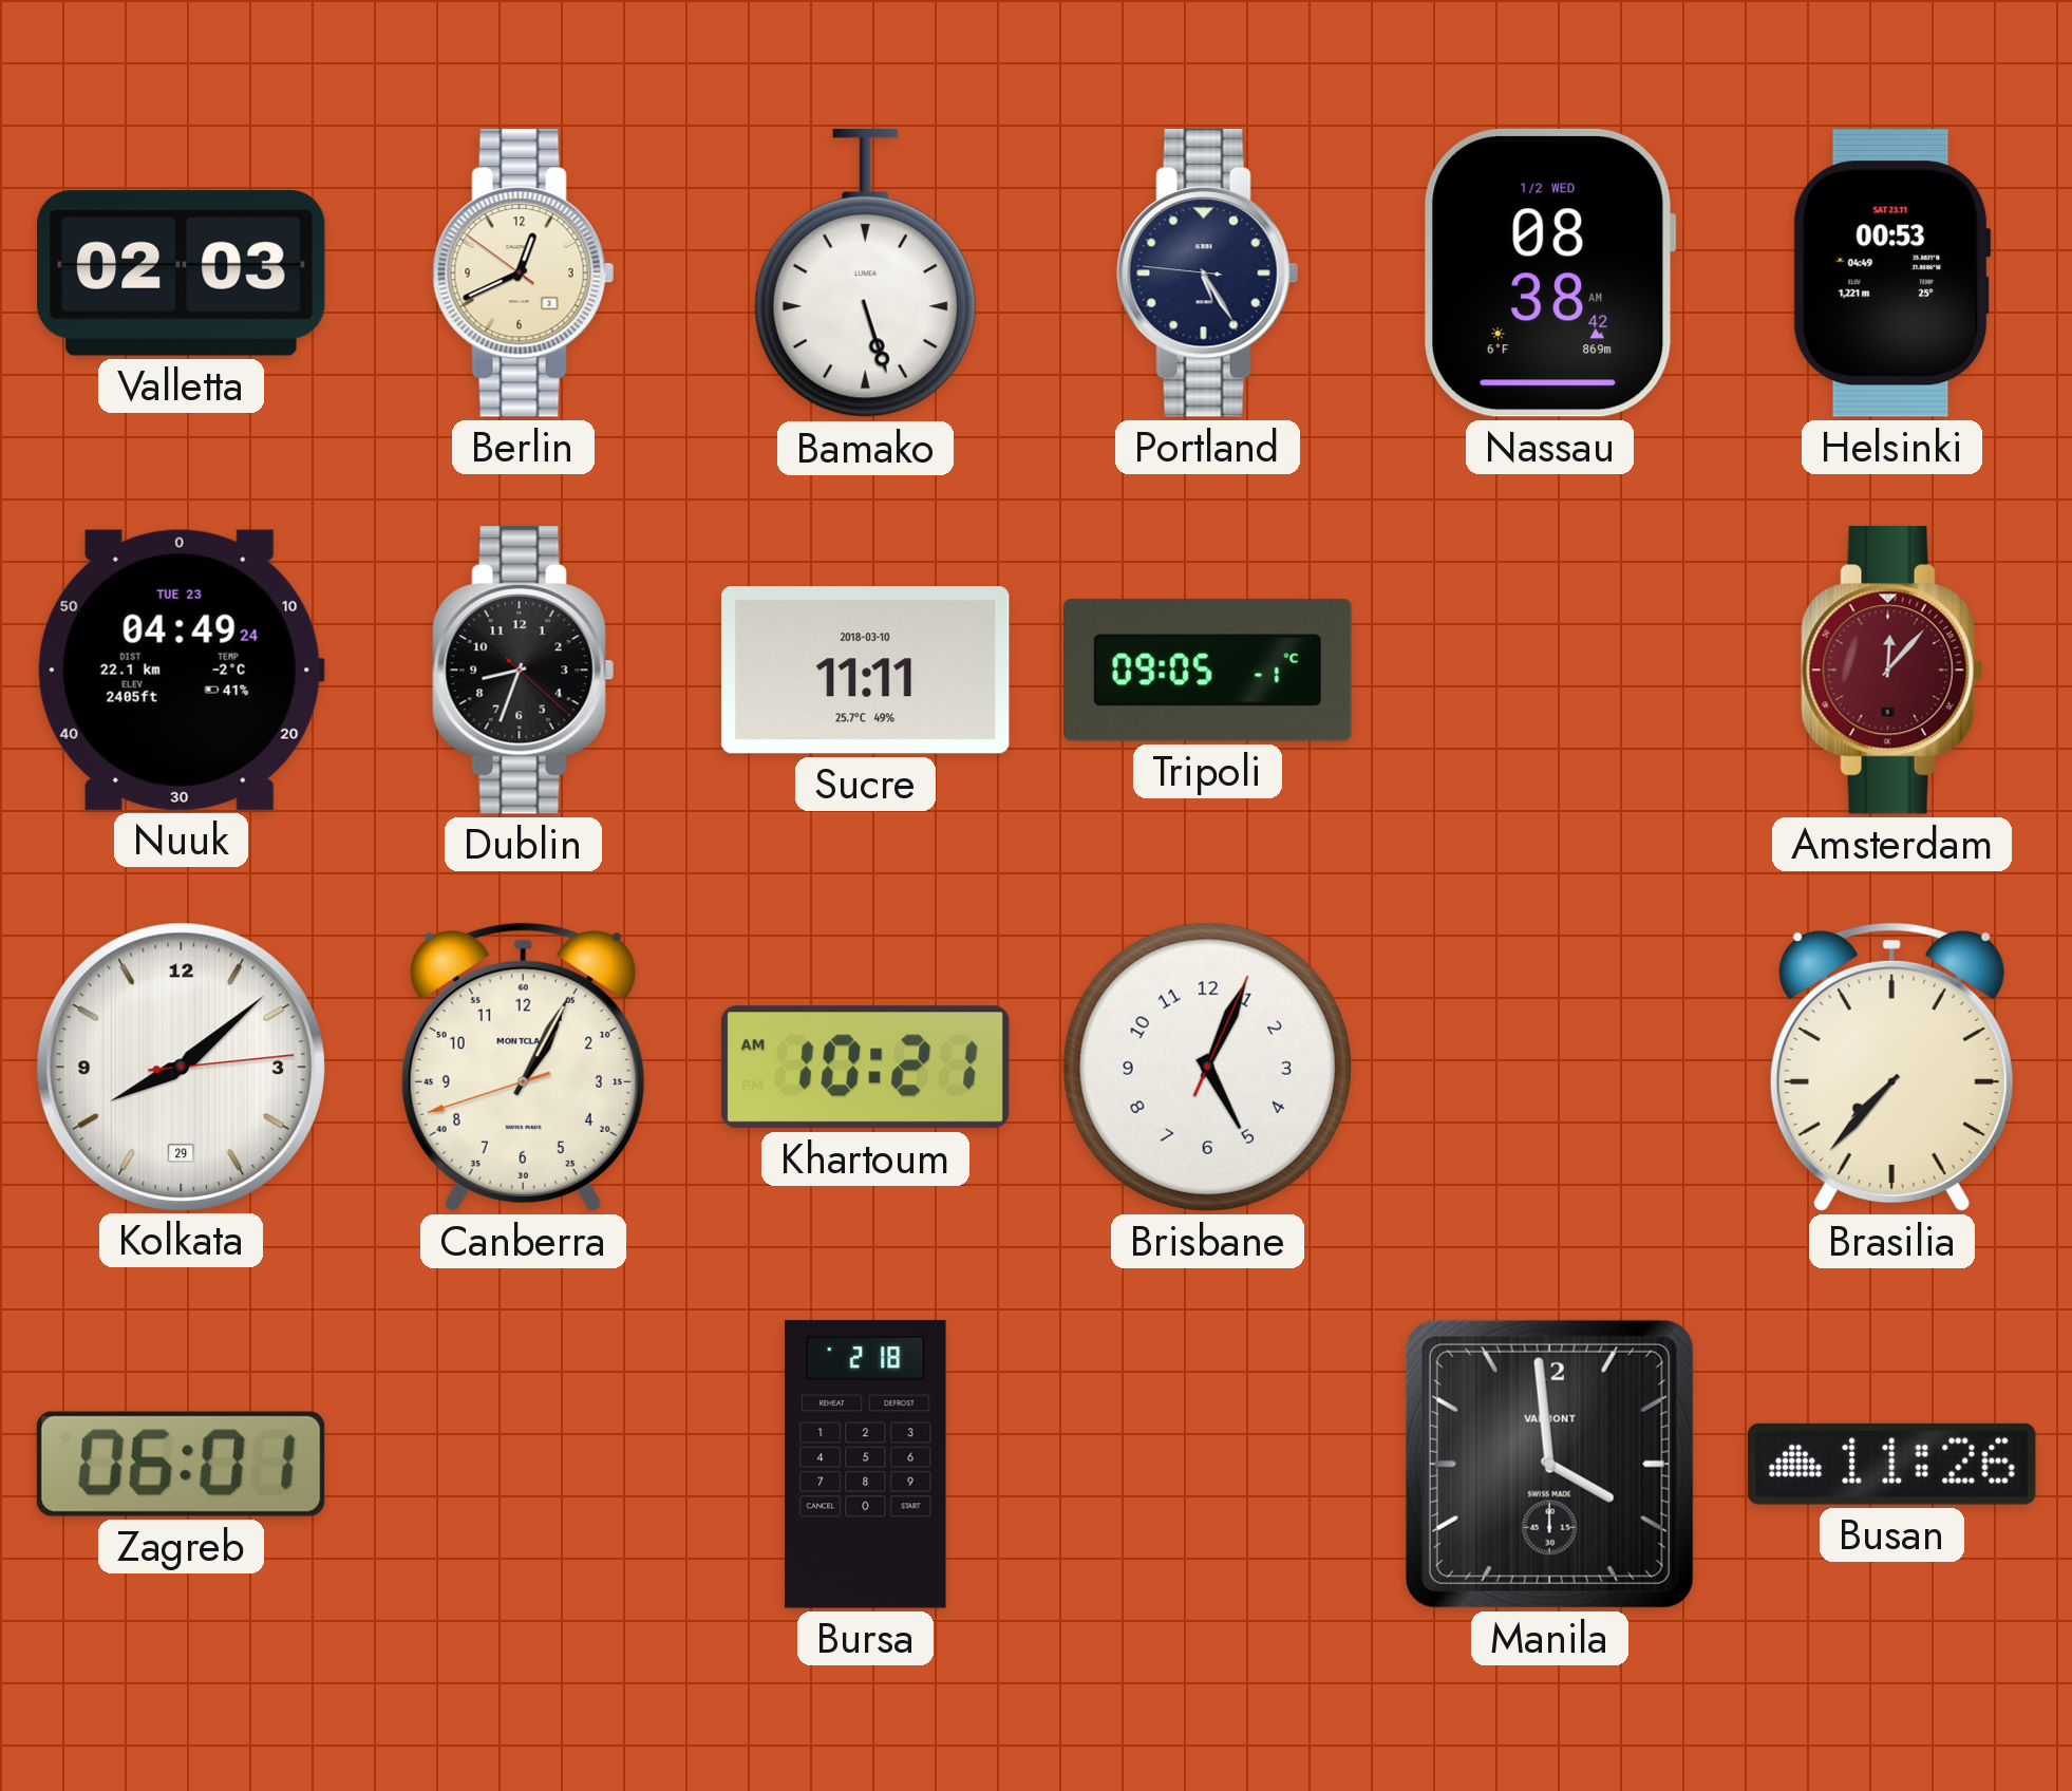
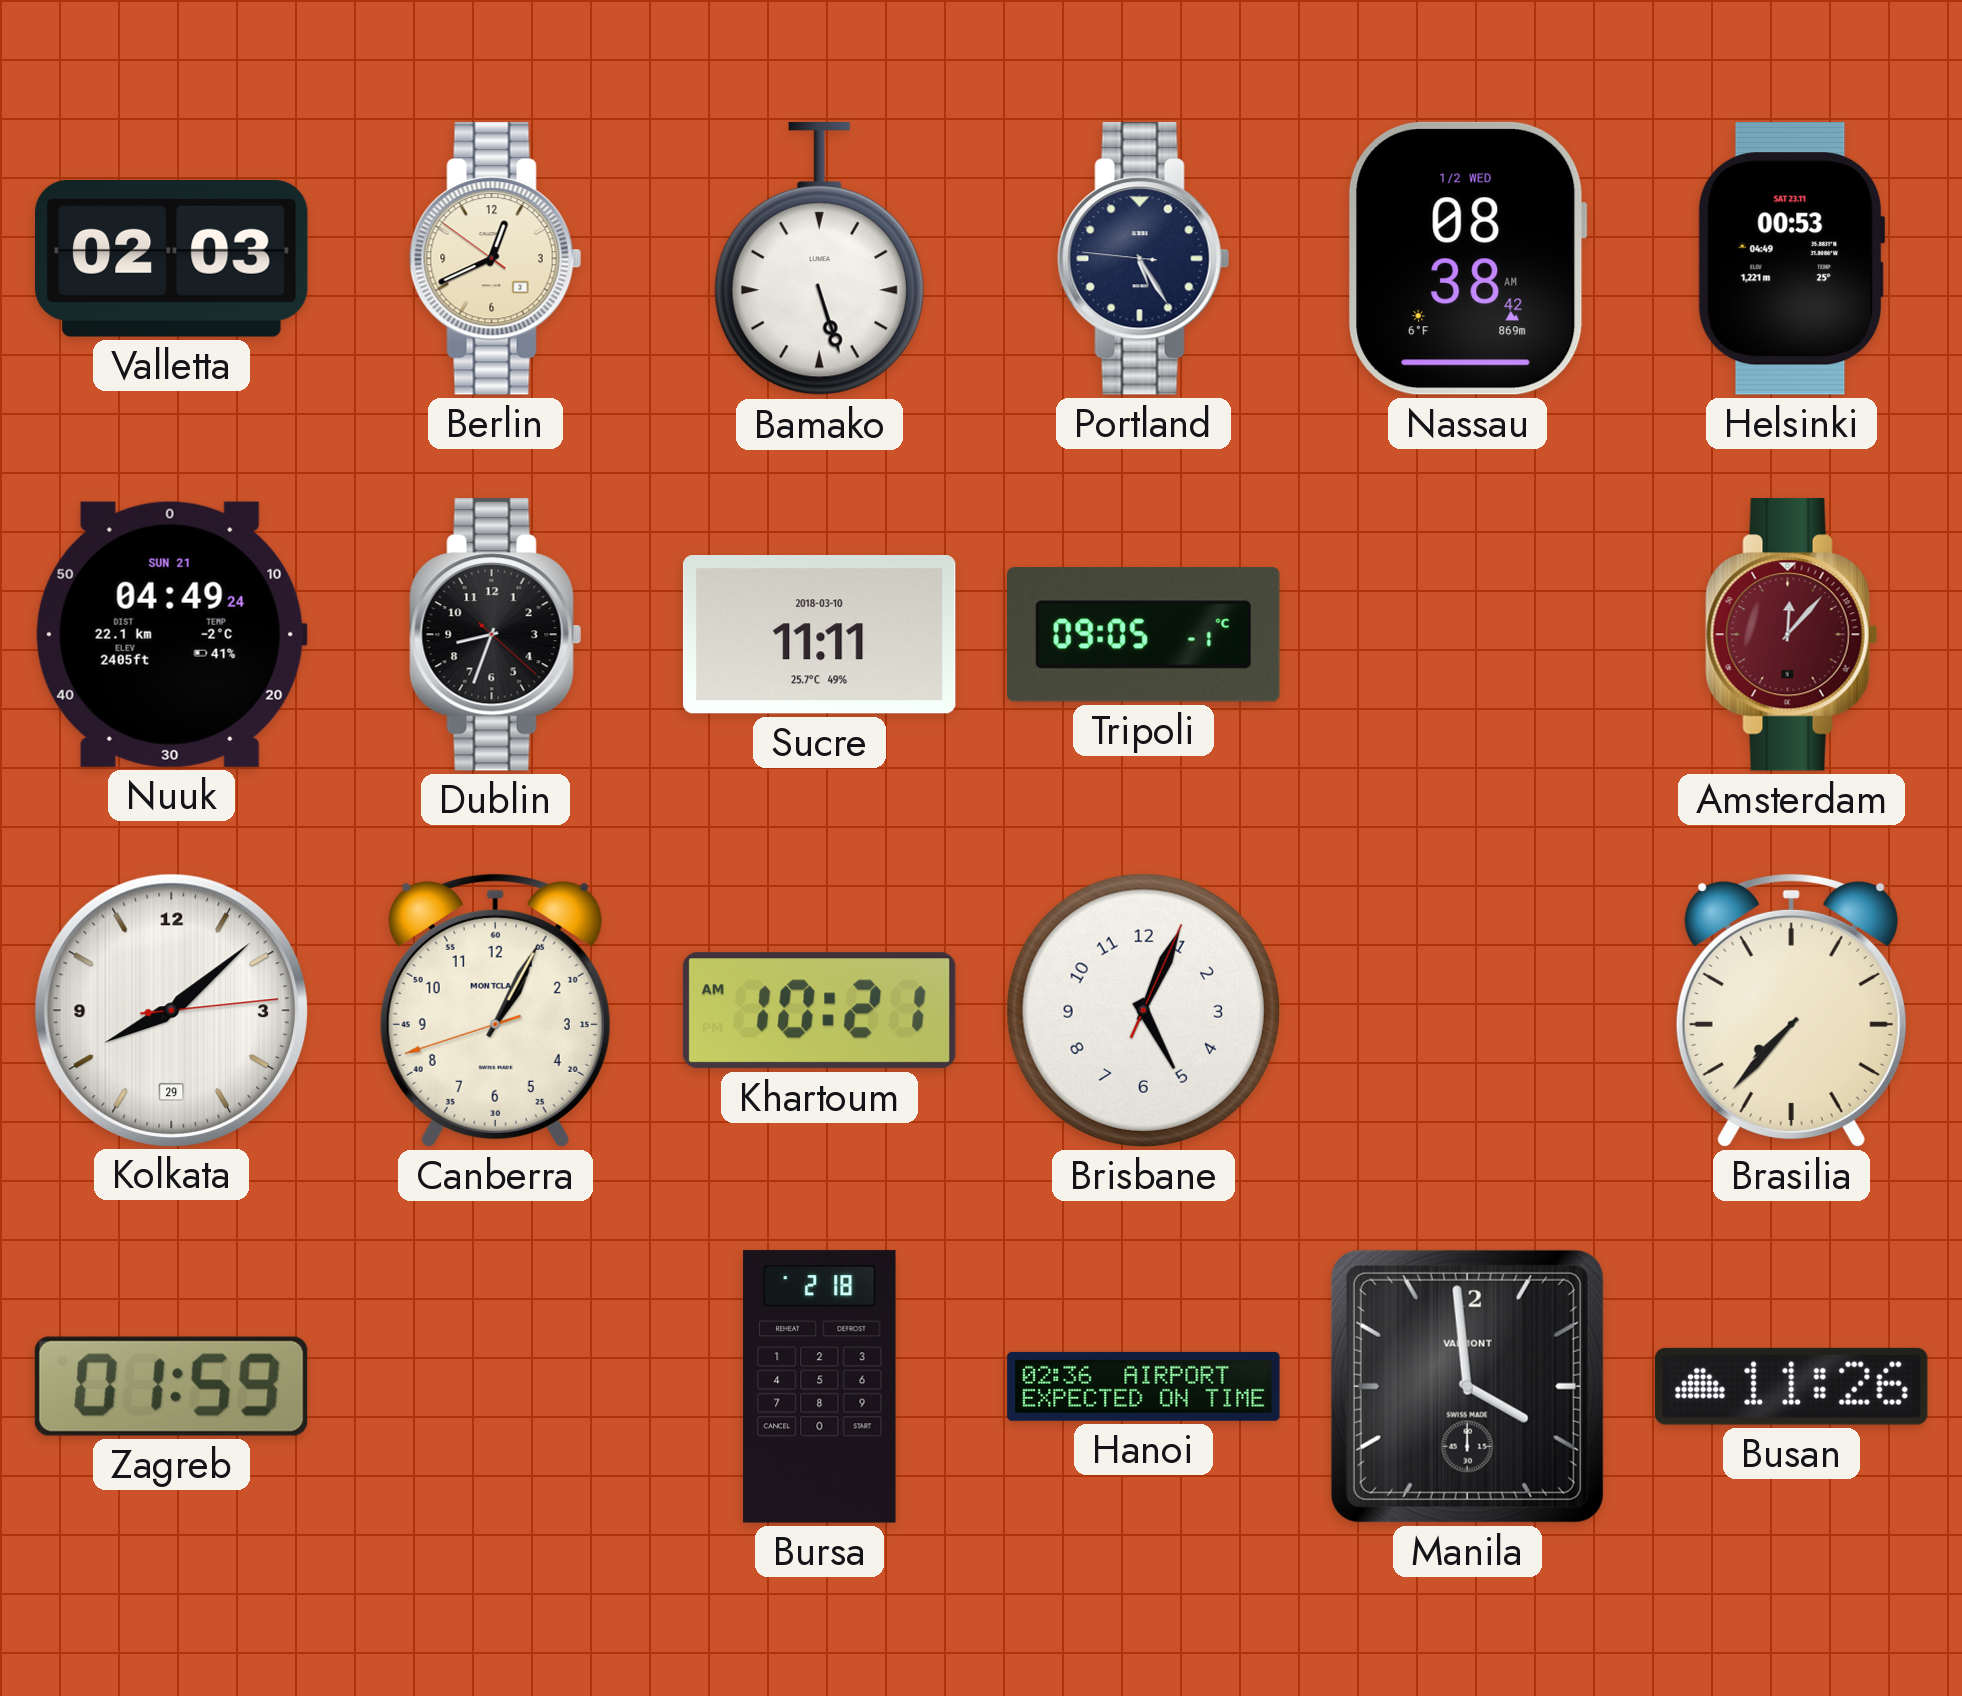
Nuuk date: TUE 23 -> SUN 21 (171, 634)
Zagreb: 06:01 -> 01:59 (171, 1386)
Hanoi: none -> 02:36 (1144, 1386)
